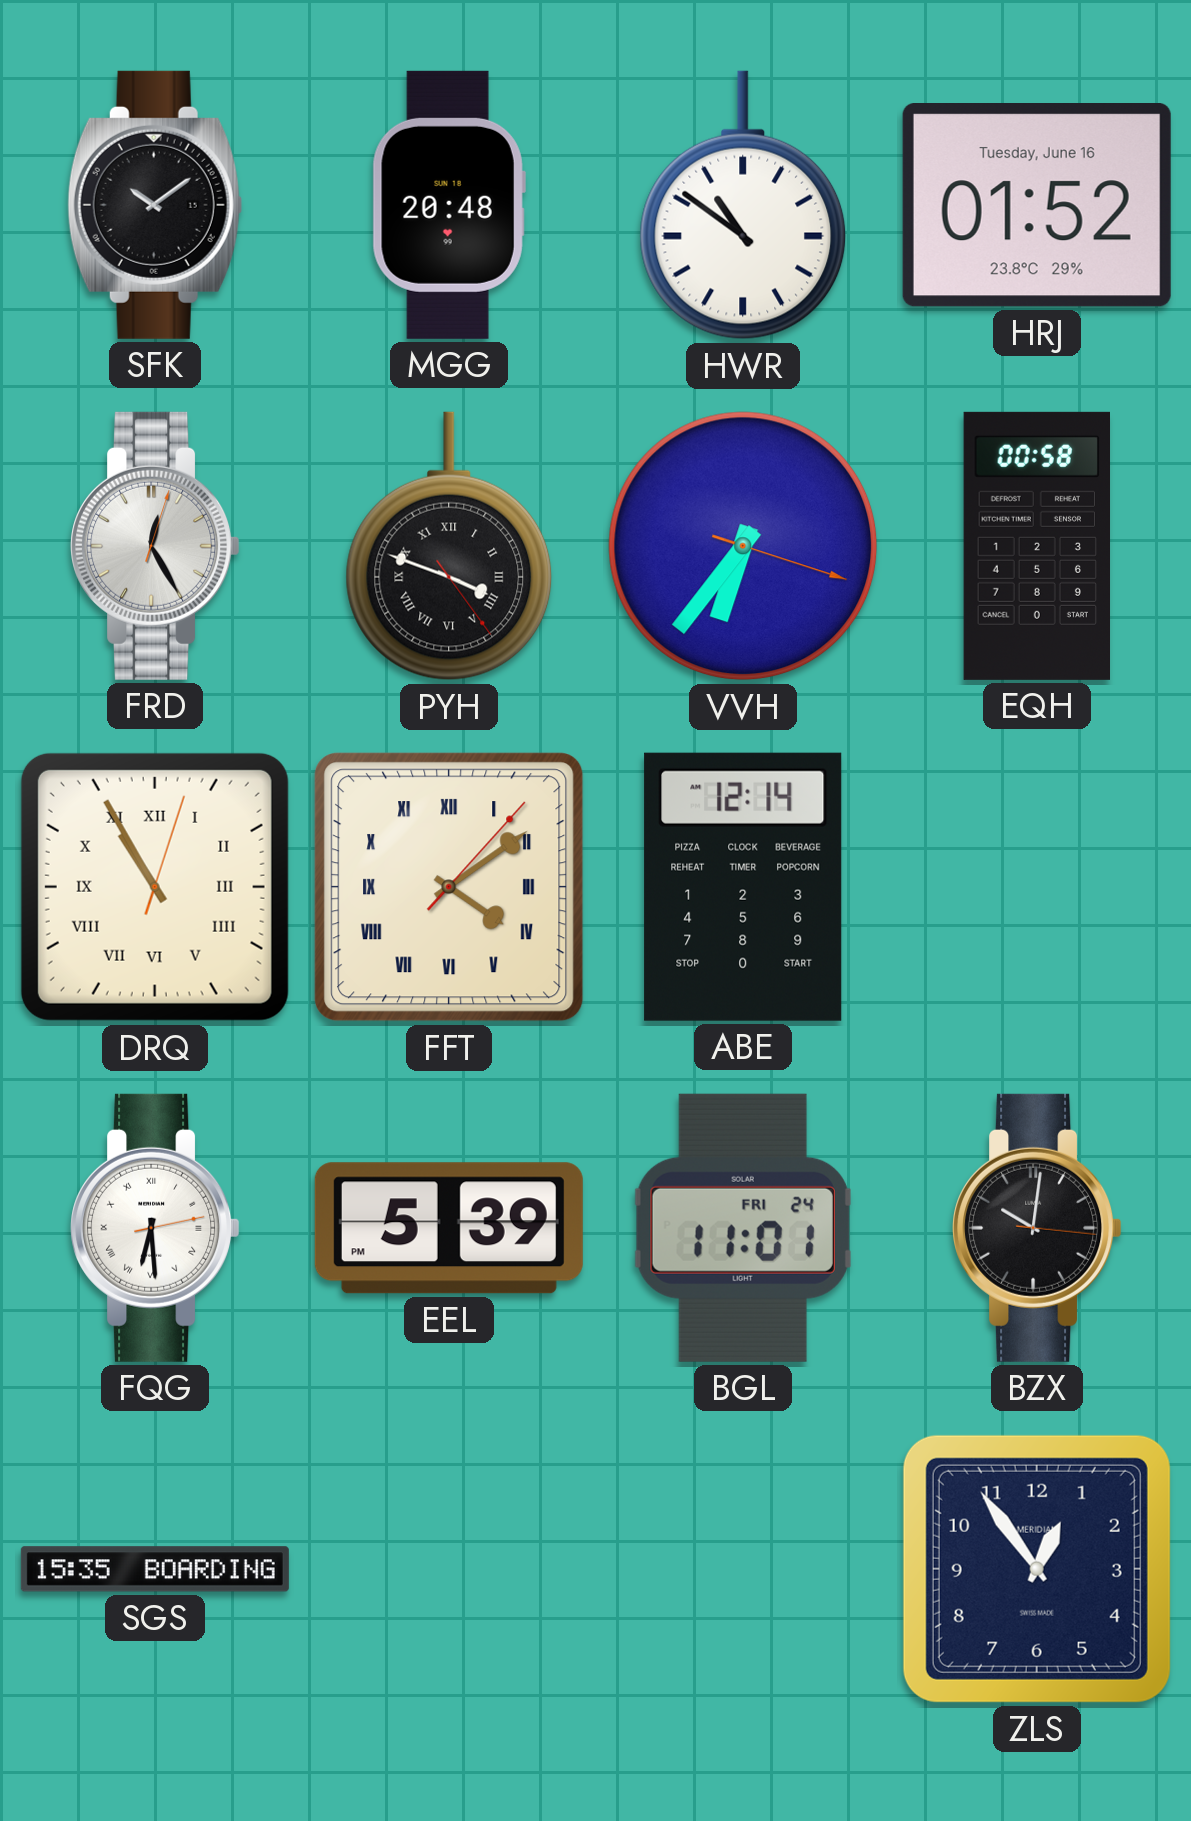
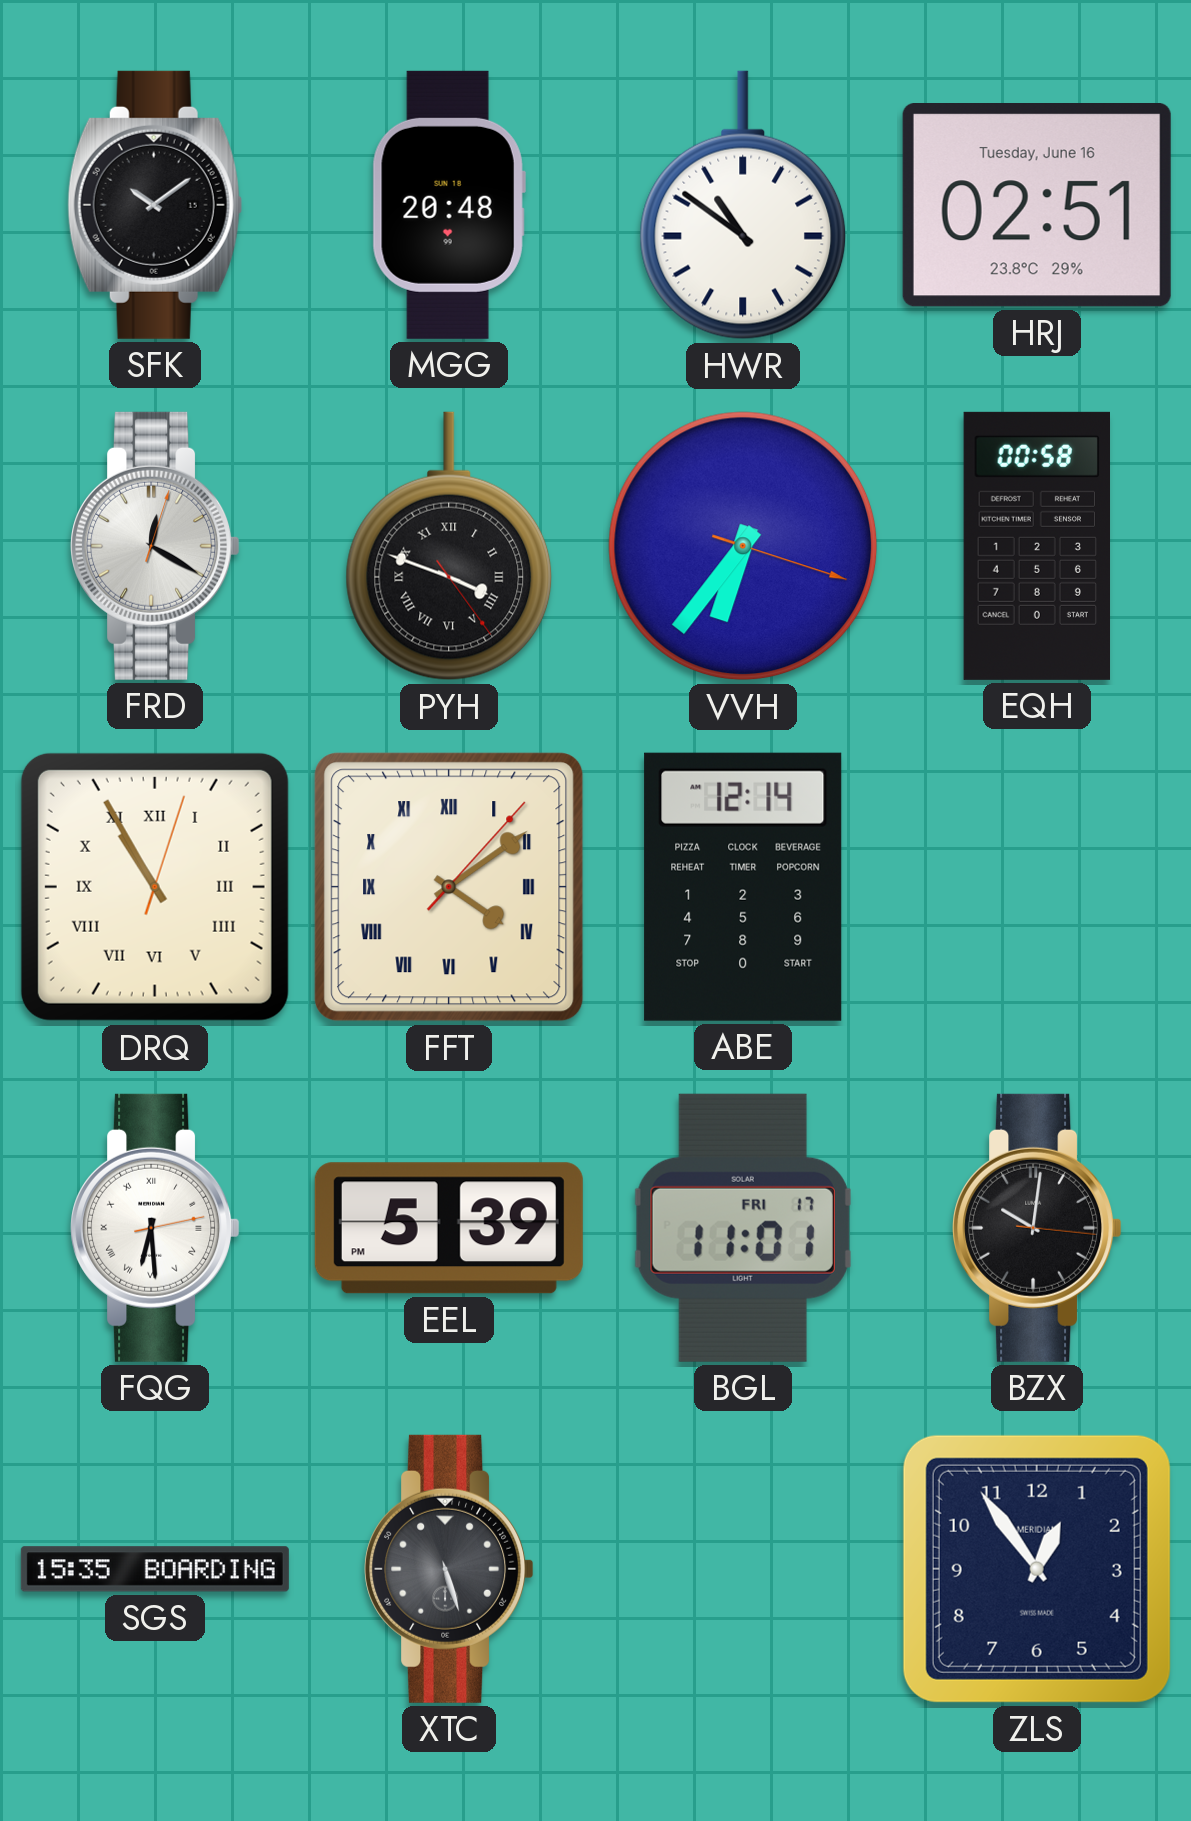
HRJ: 01:52 -> 02:51 (1037, 206)
FRD: 12:25 -> 12:20 (155, 546)
BGL date: FRI 24 -> FRI 17 (743, 1228)
XTC: none -> 5:27 (449, 1569)
